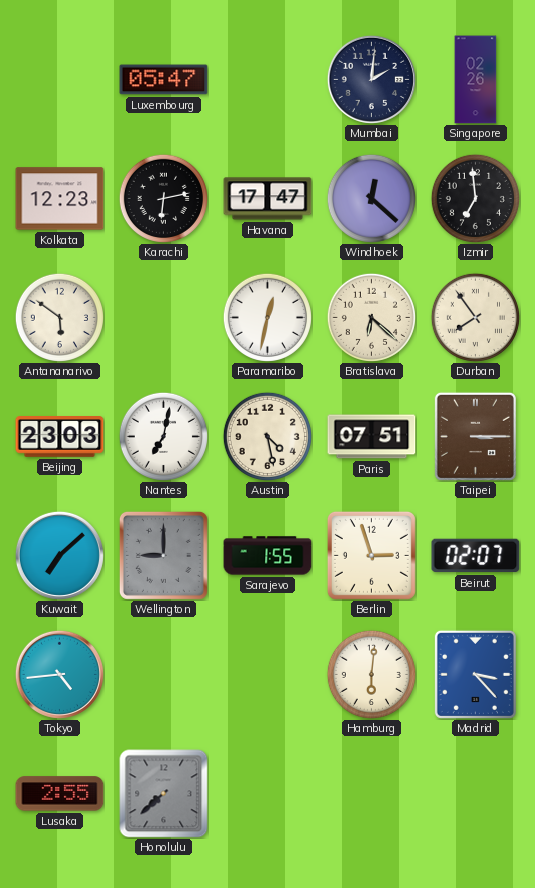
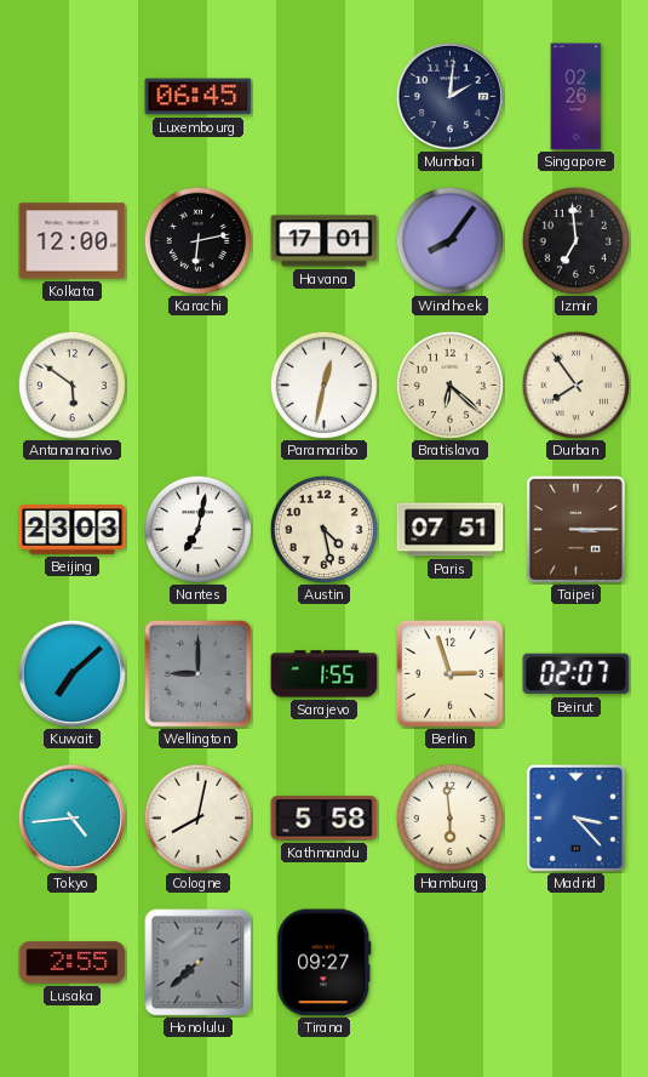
Luxembourg: 05:47 -> 06:45 (199, 97)
Kolkata: 12:23 -> 12:00 (73, 241)
Havana: 17:47 -> 17:01 (325, 241)
Windhoek: 12:22 -> 8:06 (449, 240)
Cologne: none -> 8:02 (197, 817)
Kathmandu: none -> 5:58 (325, 819)
Hamburg: 6:01 -> 5:59 (449, 817)
Tirana: none -> 09:27 (325, 963)
